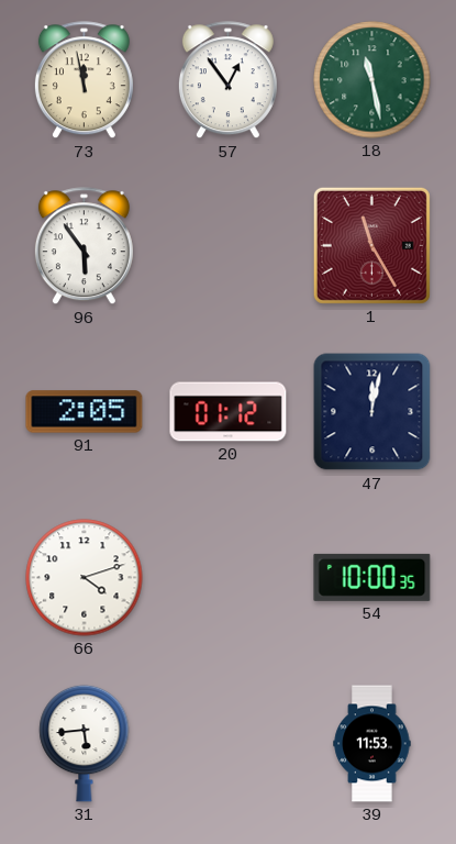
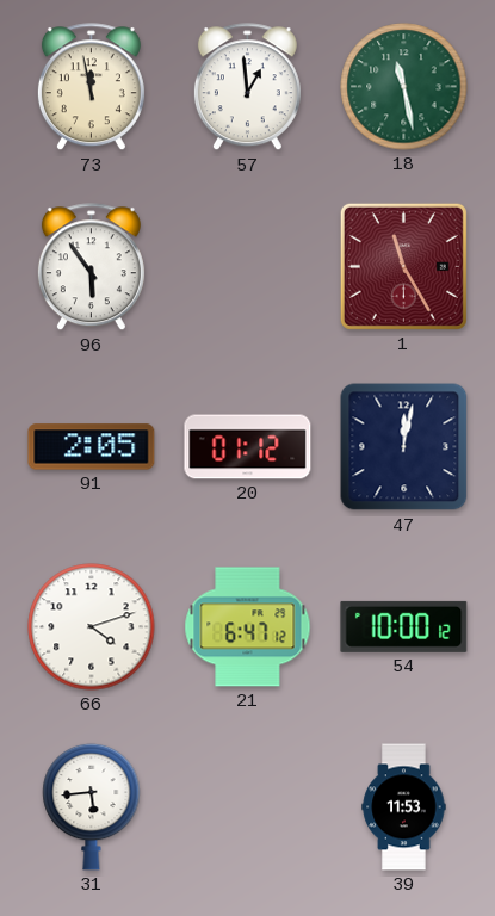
57: 12:54 -> 12:59 (247, 87)
21: none -> 6:47 (248, 627)
54: 10:00:35 -> 10:00:12 (404, 626)
